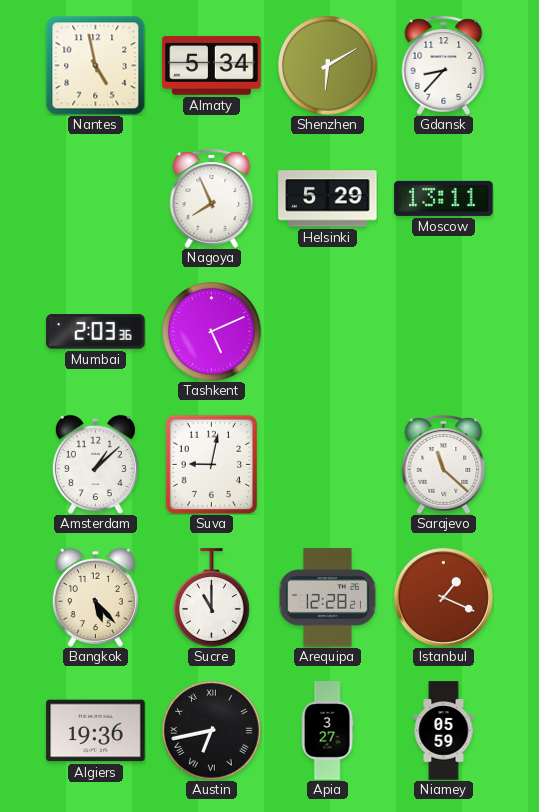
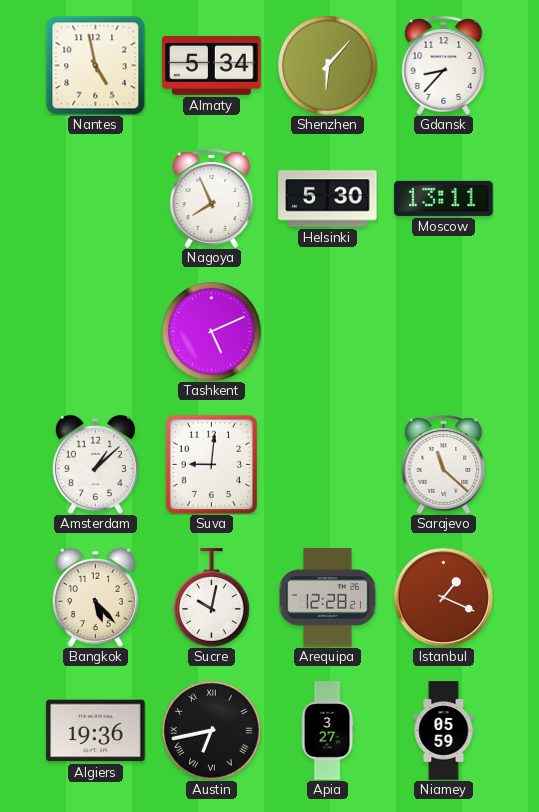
Shenzhen: 6:10 -> 6:07 (328, 66)
Helsinki: 5:29 -> 5:30 (328, 199)
Mumbai: 2:03 -> none (96, 332)
Suva: 9:02 -> 9:01 (211, 464)
Sucre: 11:00 -> 10:02 (212, 598)
